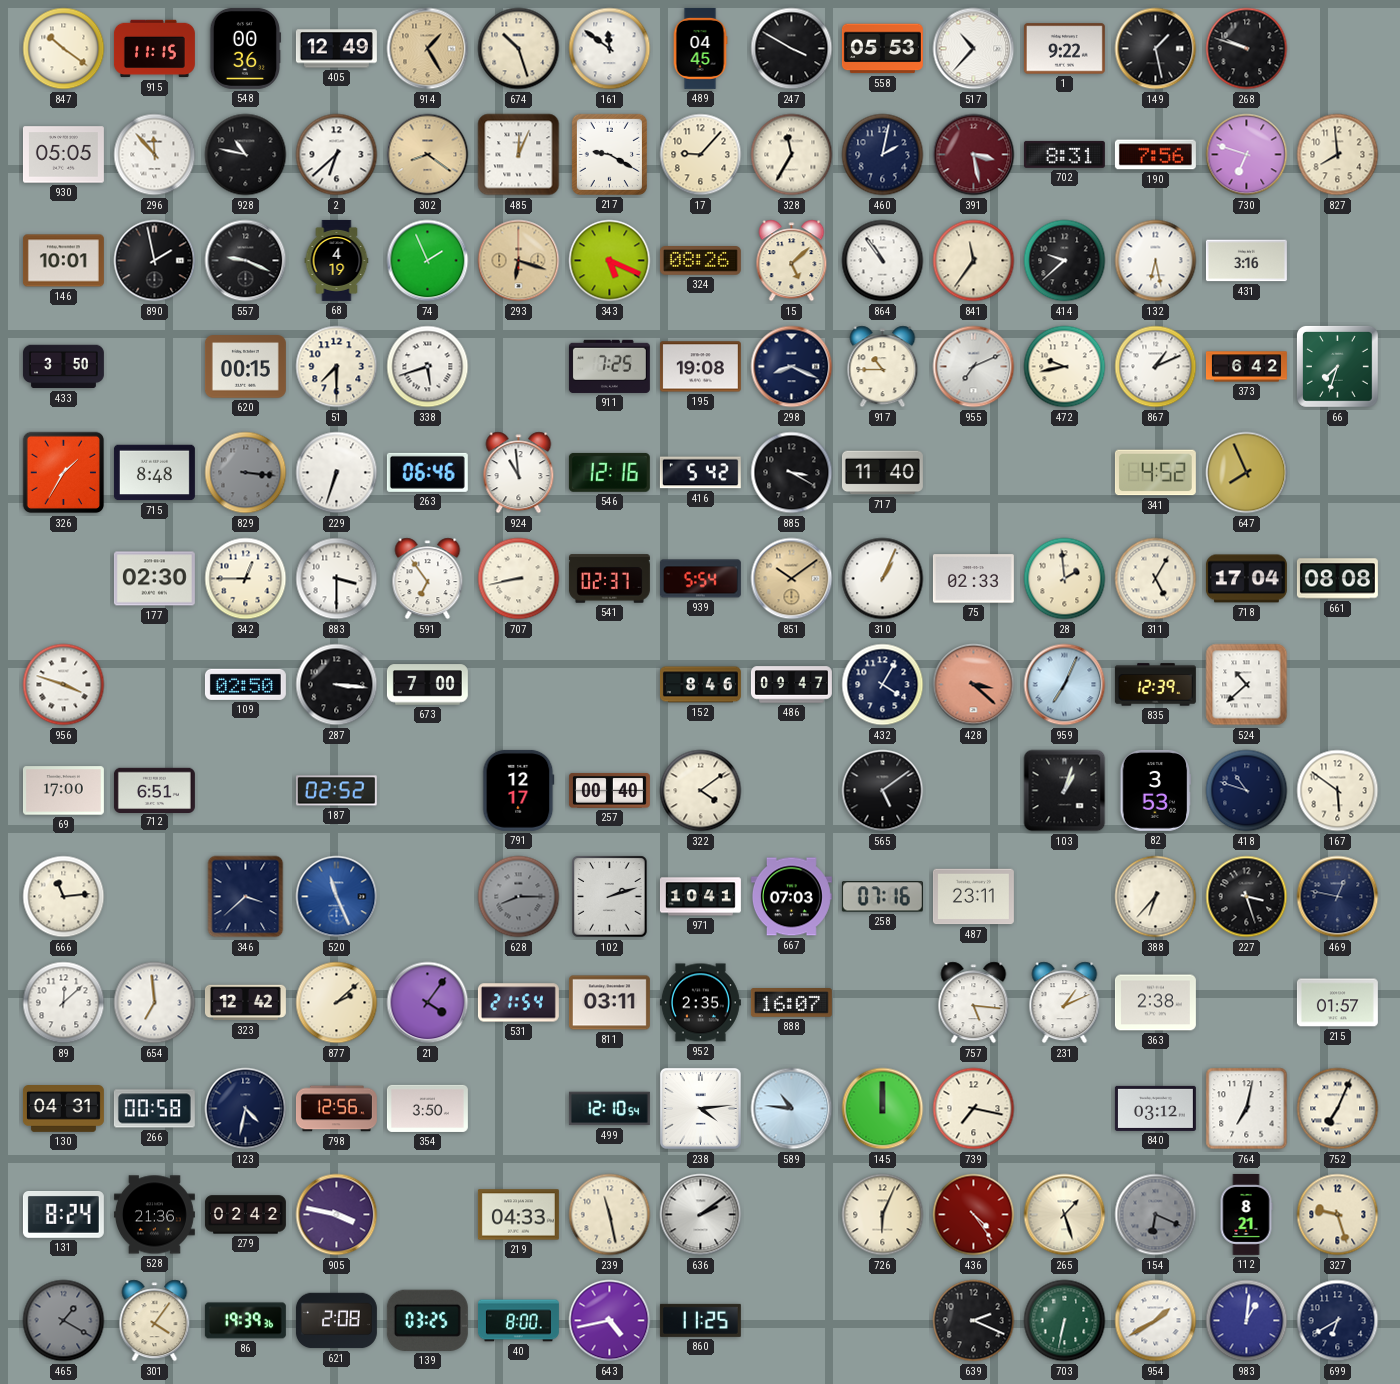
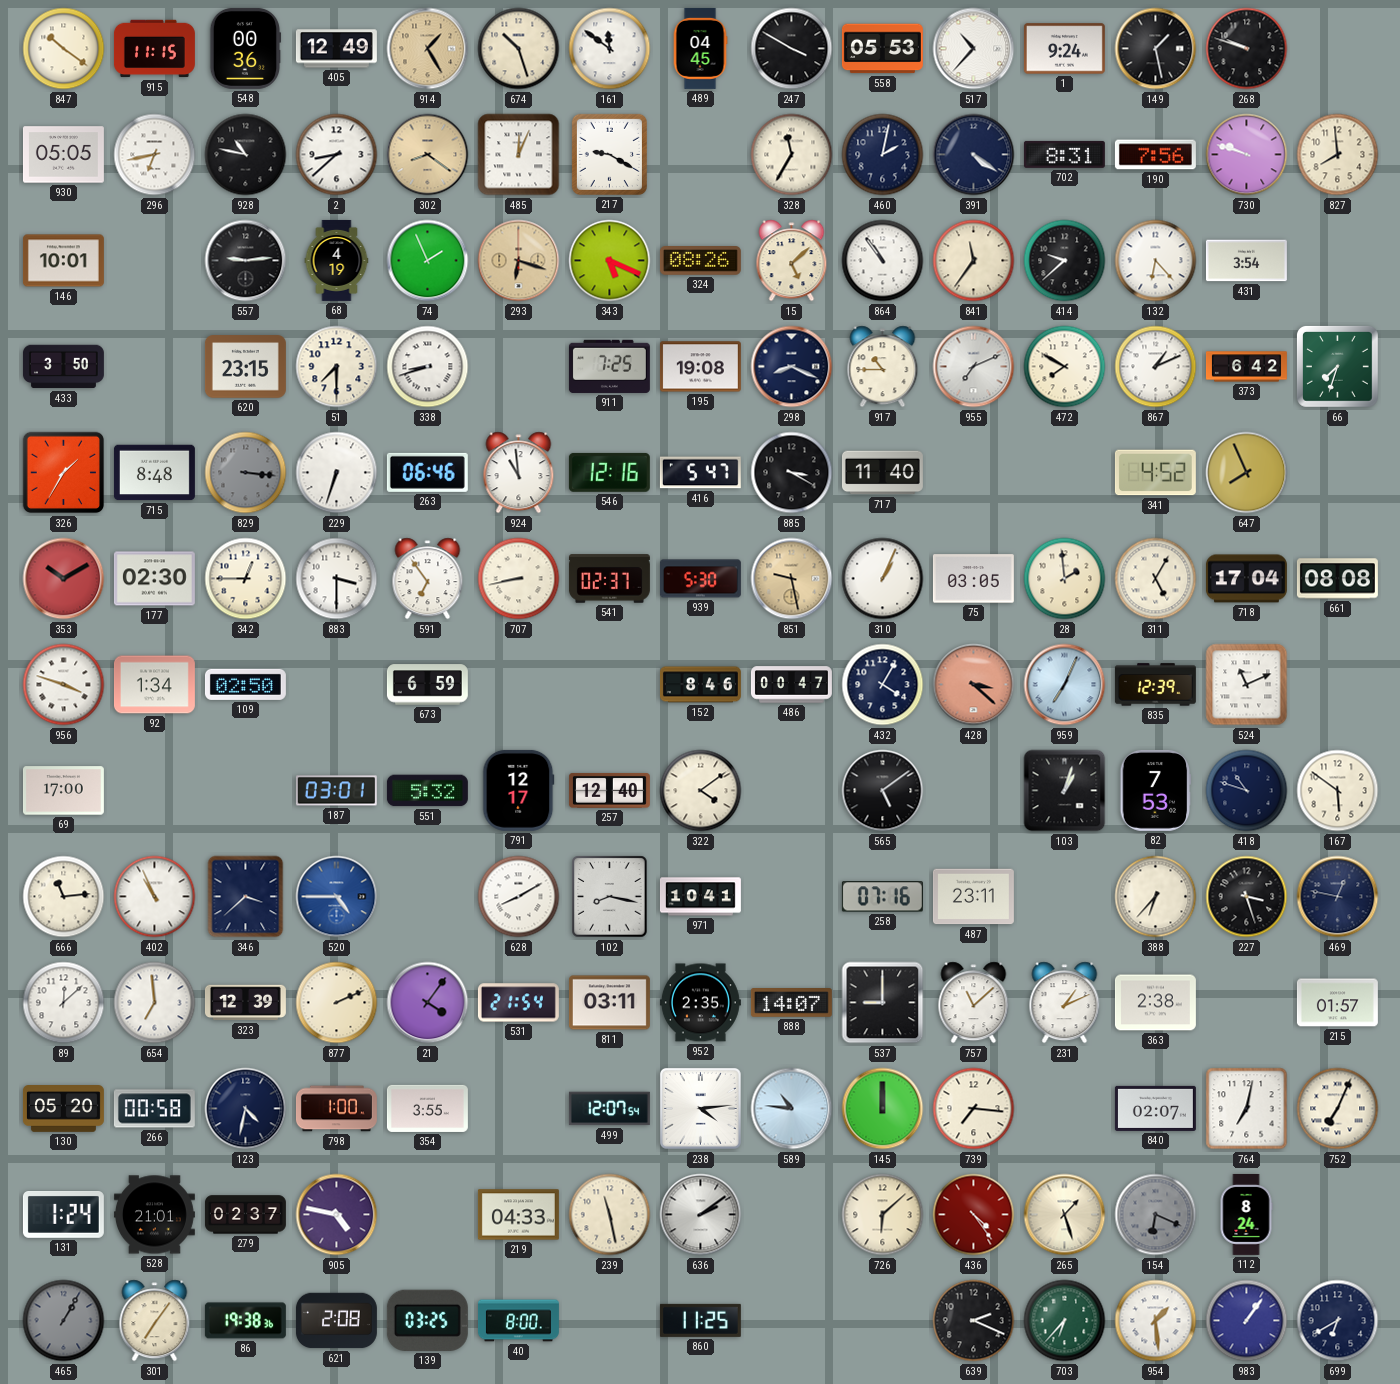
1: 9:22 -> 9:24 (1064, 49)
296: 11:53 -> 6:43 (155, 155)
2: 6:38 -> 8:38 (337, 155)
17: 9:07 -> none (701, 155)
391: 3:28 -> 4:21 (974, 155)
391 dial: burgundy -> navy (974, 155)
730: 6:48 -> 9:48 (1247, 155)
890: 1:58 -> none (155, 261)
557: 9:19 -> 9:14 (246, 261)
132: 6:28 -> 6:23 (1156, 261)
431: 3:16 -> 3:54 (1246, 261)
620: 00:15 -> 23:15 (245, 367)
338: 5:42 -> 8:42 (428, 367)
472: 9:43 -> 7:50 (1065, 367)
416: 5:42 -> 5:47 (700, 473)
353: none -> 10:10 (64, 579)
939: 5:54 -> 5:30 (700, 579)
851: 10:09 -> 9:28 (792, 579)
75: 02:33 -> 03:05 (973, 579)
92: none -> 1:34 (154, 685)
287: 3:16 -> none (337, 685)
673: 7:00 -> 6:59 (427, 685)
486: 09:47 -> 00:47 (791, 685)
524: 10:38 -> 11:11 (1247, 685)
712: 6:51 -> none (154, 790)
187: 02:52 -> 03:01 (336, 791)
551: none -> 5:32 (427, 791)
257: 00:40 -> 12:40 (609, 790)
82: 3:53 -> 7:53 (1156, 790)
402: none -> 10:56 (155, 897)
520: 11:26 -> 4:45 (337, 897)
628: 8:15 -> 8:10 (519, 897)
628 dial: grey -> white (519, 897)
102: 2:12 -> 8:17 (610, 897)
667: 07:03 -> none (791, 897)
323: 12:42 -> 12:39 (245, 1003)
877: 2:08 -> 2:11 (337, 1003)
888: 16:07 -> 14:07 (791, 1003)
537: none -> 9:00 (883, 1003)
757: 5:16 -> 11:08 (974, 1003)
130: 04:31 -> 05:20 (63, 1109)
798: 12:56 -> 1:00 (336, 1109)
354: 3:50 -> 3:55 (427, 1108)
499: 12:10 -> 12:07 (609, 1109)
739: 7:17 -> 7:16 (974, 1109)
840: 03:12 -> 02:07 (1155, 1108)
131: 8:24 -> 1:24 (63, 1215)
528: 21:36 -> 21:01 (154, 1215)
279: 02:42 -> 02:37 (245, 1215)
905: 3:47 -> 4:47 (337, 1215)
726: 6:04 -> 6:08 (883, 1215)
112: 8:21 -> 8:24 (1246, 1214)
327: 9:27 -> none (1338, 1215)
465: 1:20 -> 1:05 (64, 1321)
301: 4:06 -> 7:06 (155, 1321)
86: 19:39 -> 19:38 (245, 1321)
643: 4:43 -> none (610, 1321)
703: 6:32 -> 6:37 (1065, 1321)
954: 1:40 -> 1:29 (1156, 1321)
983: 1:01 -> 1:06 (1247, 1321)
